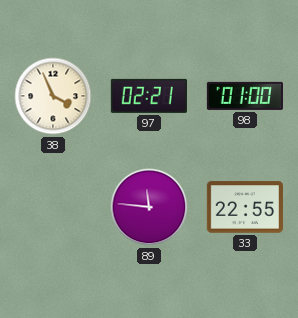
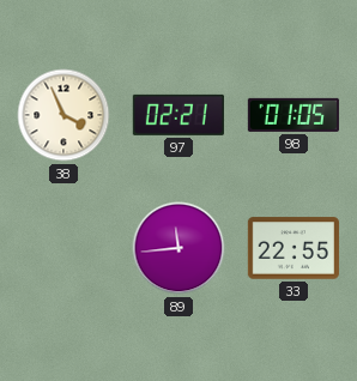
98: 01:00 -> 01:05 (294, 115)
89: 11:46 -> 11:44 (179, 248)
